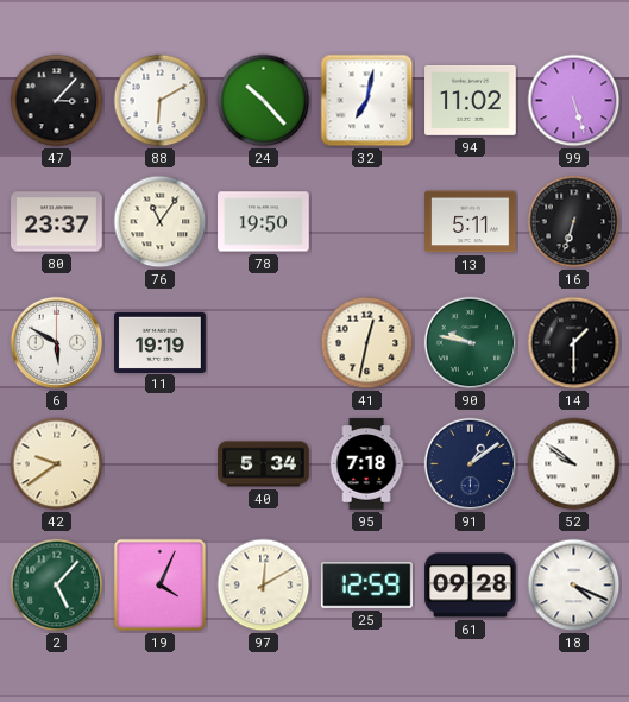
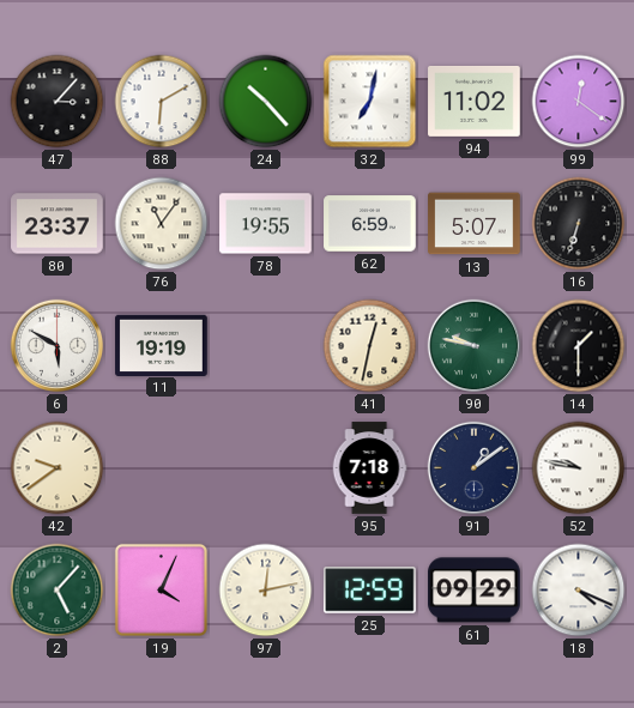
99: 5:27 -> 12:21 (579, 102)
78: 19:50 -> 19:55 (266, 224)
62: none -> 6:59 (370, 224)
13: 5:11 -> 5:07 (475, 224)
40: 5:34 -> none (264, 464)
52: 9:51 -> 9:47 (579, 468)
97: 12:10 -> 12:13 (266, 591)
61: 09:28 -> 09:29 (475, 591)
